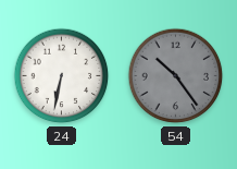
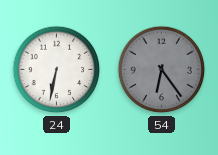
54: 10:24 -> 6:24 (162, 70)
